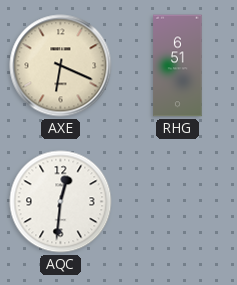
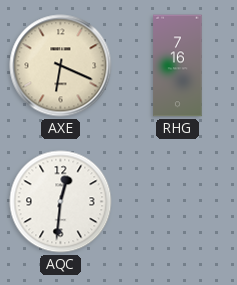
RHG: 6:51 -> 7:16 (178, 66)
